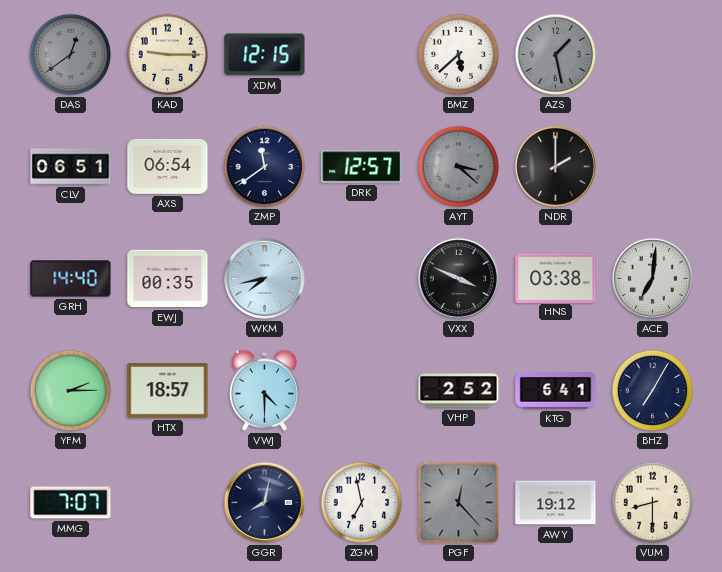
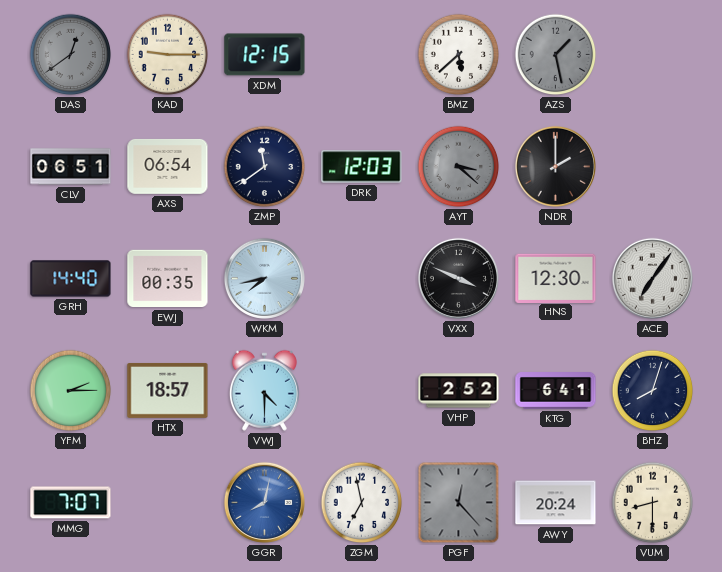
DRK: 12:57 -> 12:03 (362, 167)
HNS: 03:38 -> 12:30 (556, 278)
ACE: 7:01 -> 7:06 (652, 278)
BHZ: 7:05 -> 8:03 (653, 391)
GGR dial: navy -> blue (264, 502)
AWY: 19:12 -> 20:24 (556, 503)
